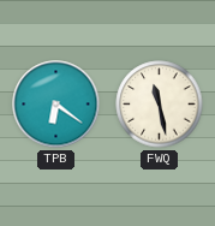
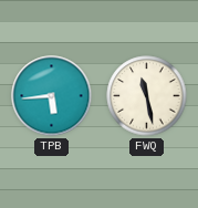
TPB: 6:21 -> 5:44 (52, 96)
